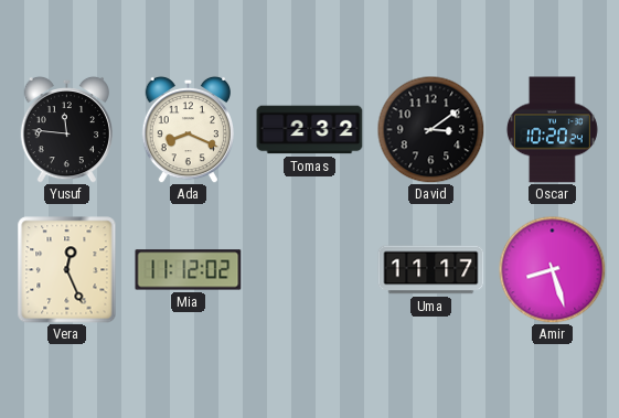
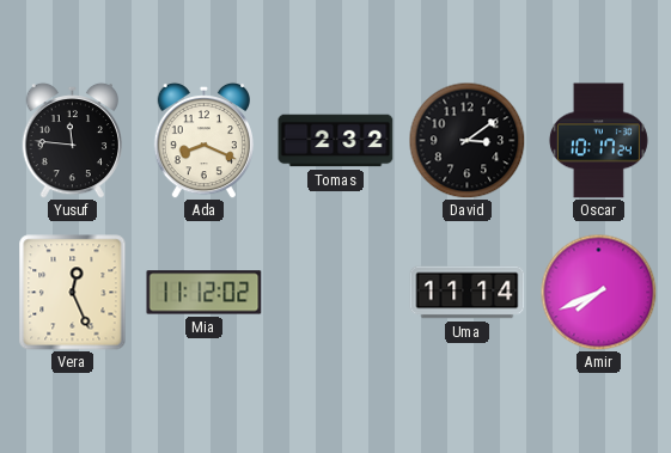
Oscar: 10:20 -> 10:17 (598, 141)
Uma: 11:17 -> 11:14 (468, 293)
Amir: 8:27 -> 7:41 (598, 292)
